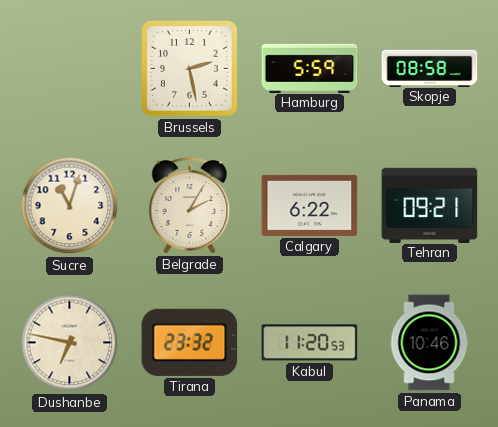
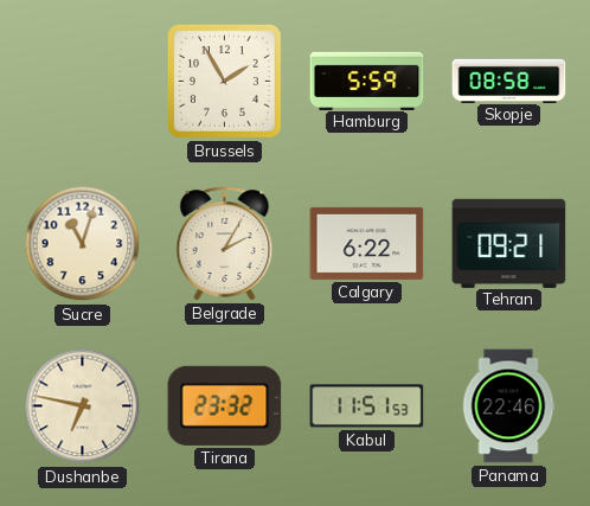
Brussels: 2:28 -> 1:55 (224, 81)
Kabul: 11:20 -> 11:51 (367, 406)
Panama: 10:46 -> 22:46 (508, 406)
